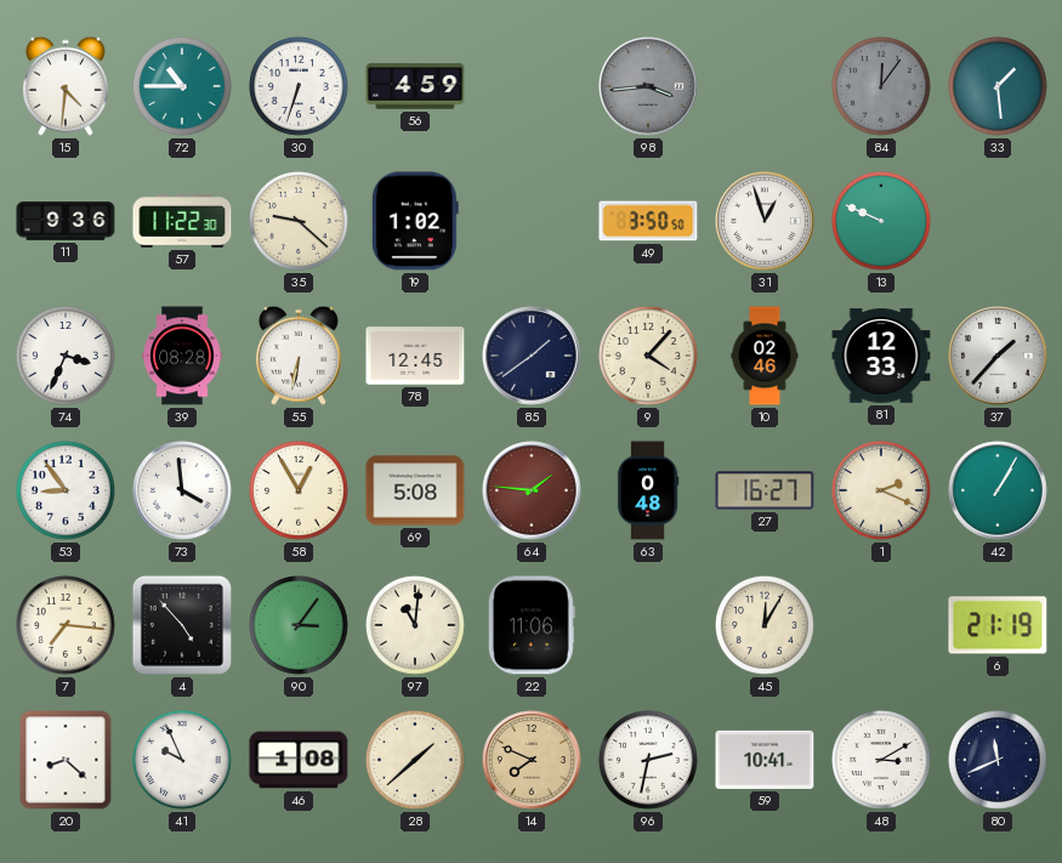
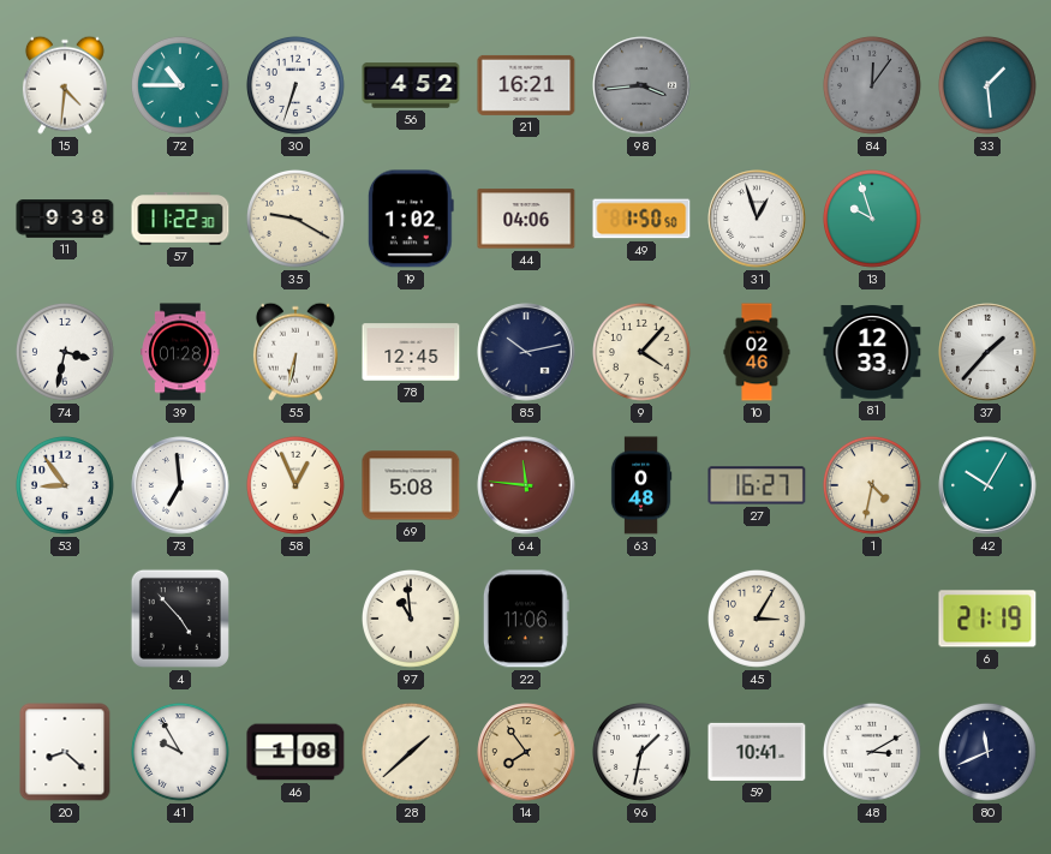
56: 4:59 -> 4:52 (411, 85)
21: none -> 16:21 (526, 85)
11: 9:36 -> 9:38 (65, 219)
35: 9:22 -> 9:20 (295, 219)
44: none -> 04:06 (526, 219)
49: 3:50 -> 1:50 (641, 219)
13: 9:49 -> 9:57 (872, 219)
74: 3:34 -> 3:32 (65, 352)
39: 08:28 -> 01:28 (180, 352)
85: 1:39 -> 10:13 (526, 352)
73: 3:59 -> 6:59 (180, 485)
58: 12:55 -> 12:56 (295, 485)
64: 1:46 -> 11:46 (526, 485)
1: 2:19 -> 4:32 (872, 485)
42: 1:05 -> 10:05 (987, 485)
7: 7:16 -> none (66, 625)
90: 3:06 -> none (299, 625)
97: 11:01 -> 10:59 (411, 619)
45: 12:05 -> 3:05 (757, 619)
41: 9:56 -> 9:55 (180, 752)
14: 7:49 -> 7:54 (526, 752)
96: 2:32 -> 1:32 (641, 752)
